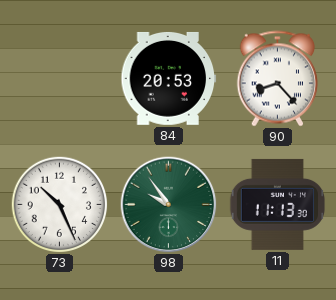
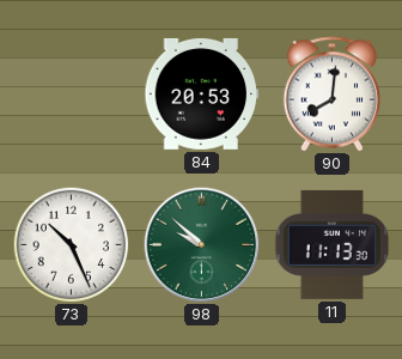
90: 8:23 -> 8:01 (333, 95)
98: 9:54 -> 9:52 (202, 245)
